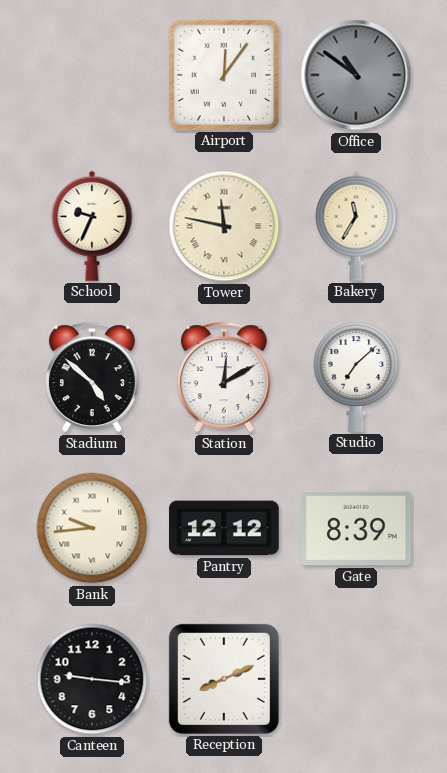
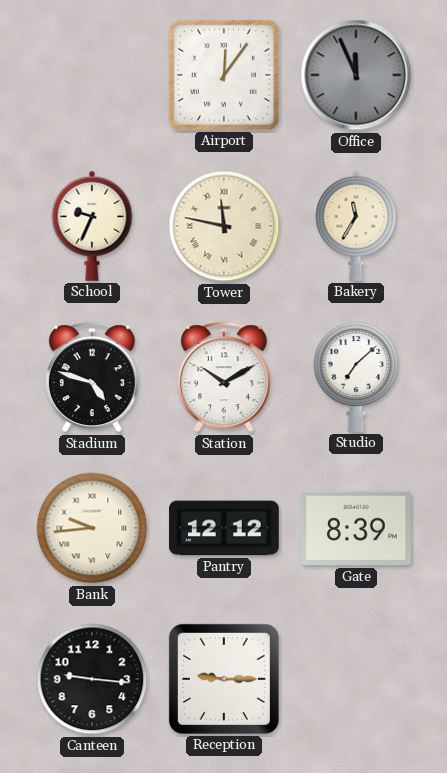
Office: 10:51 -> 11:56 (356, 75)
Stadium: 4:52 -> 4:48 (92, 377)
Station: 12:10 -> 10:10 (224, 377)
Reception: 8:11 -> 9:15 (224, 679)
